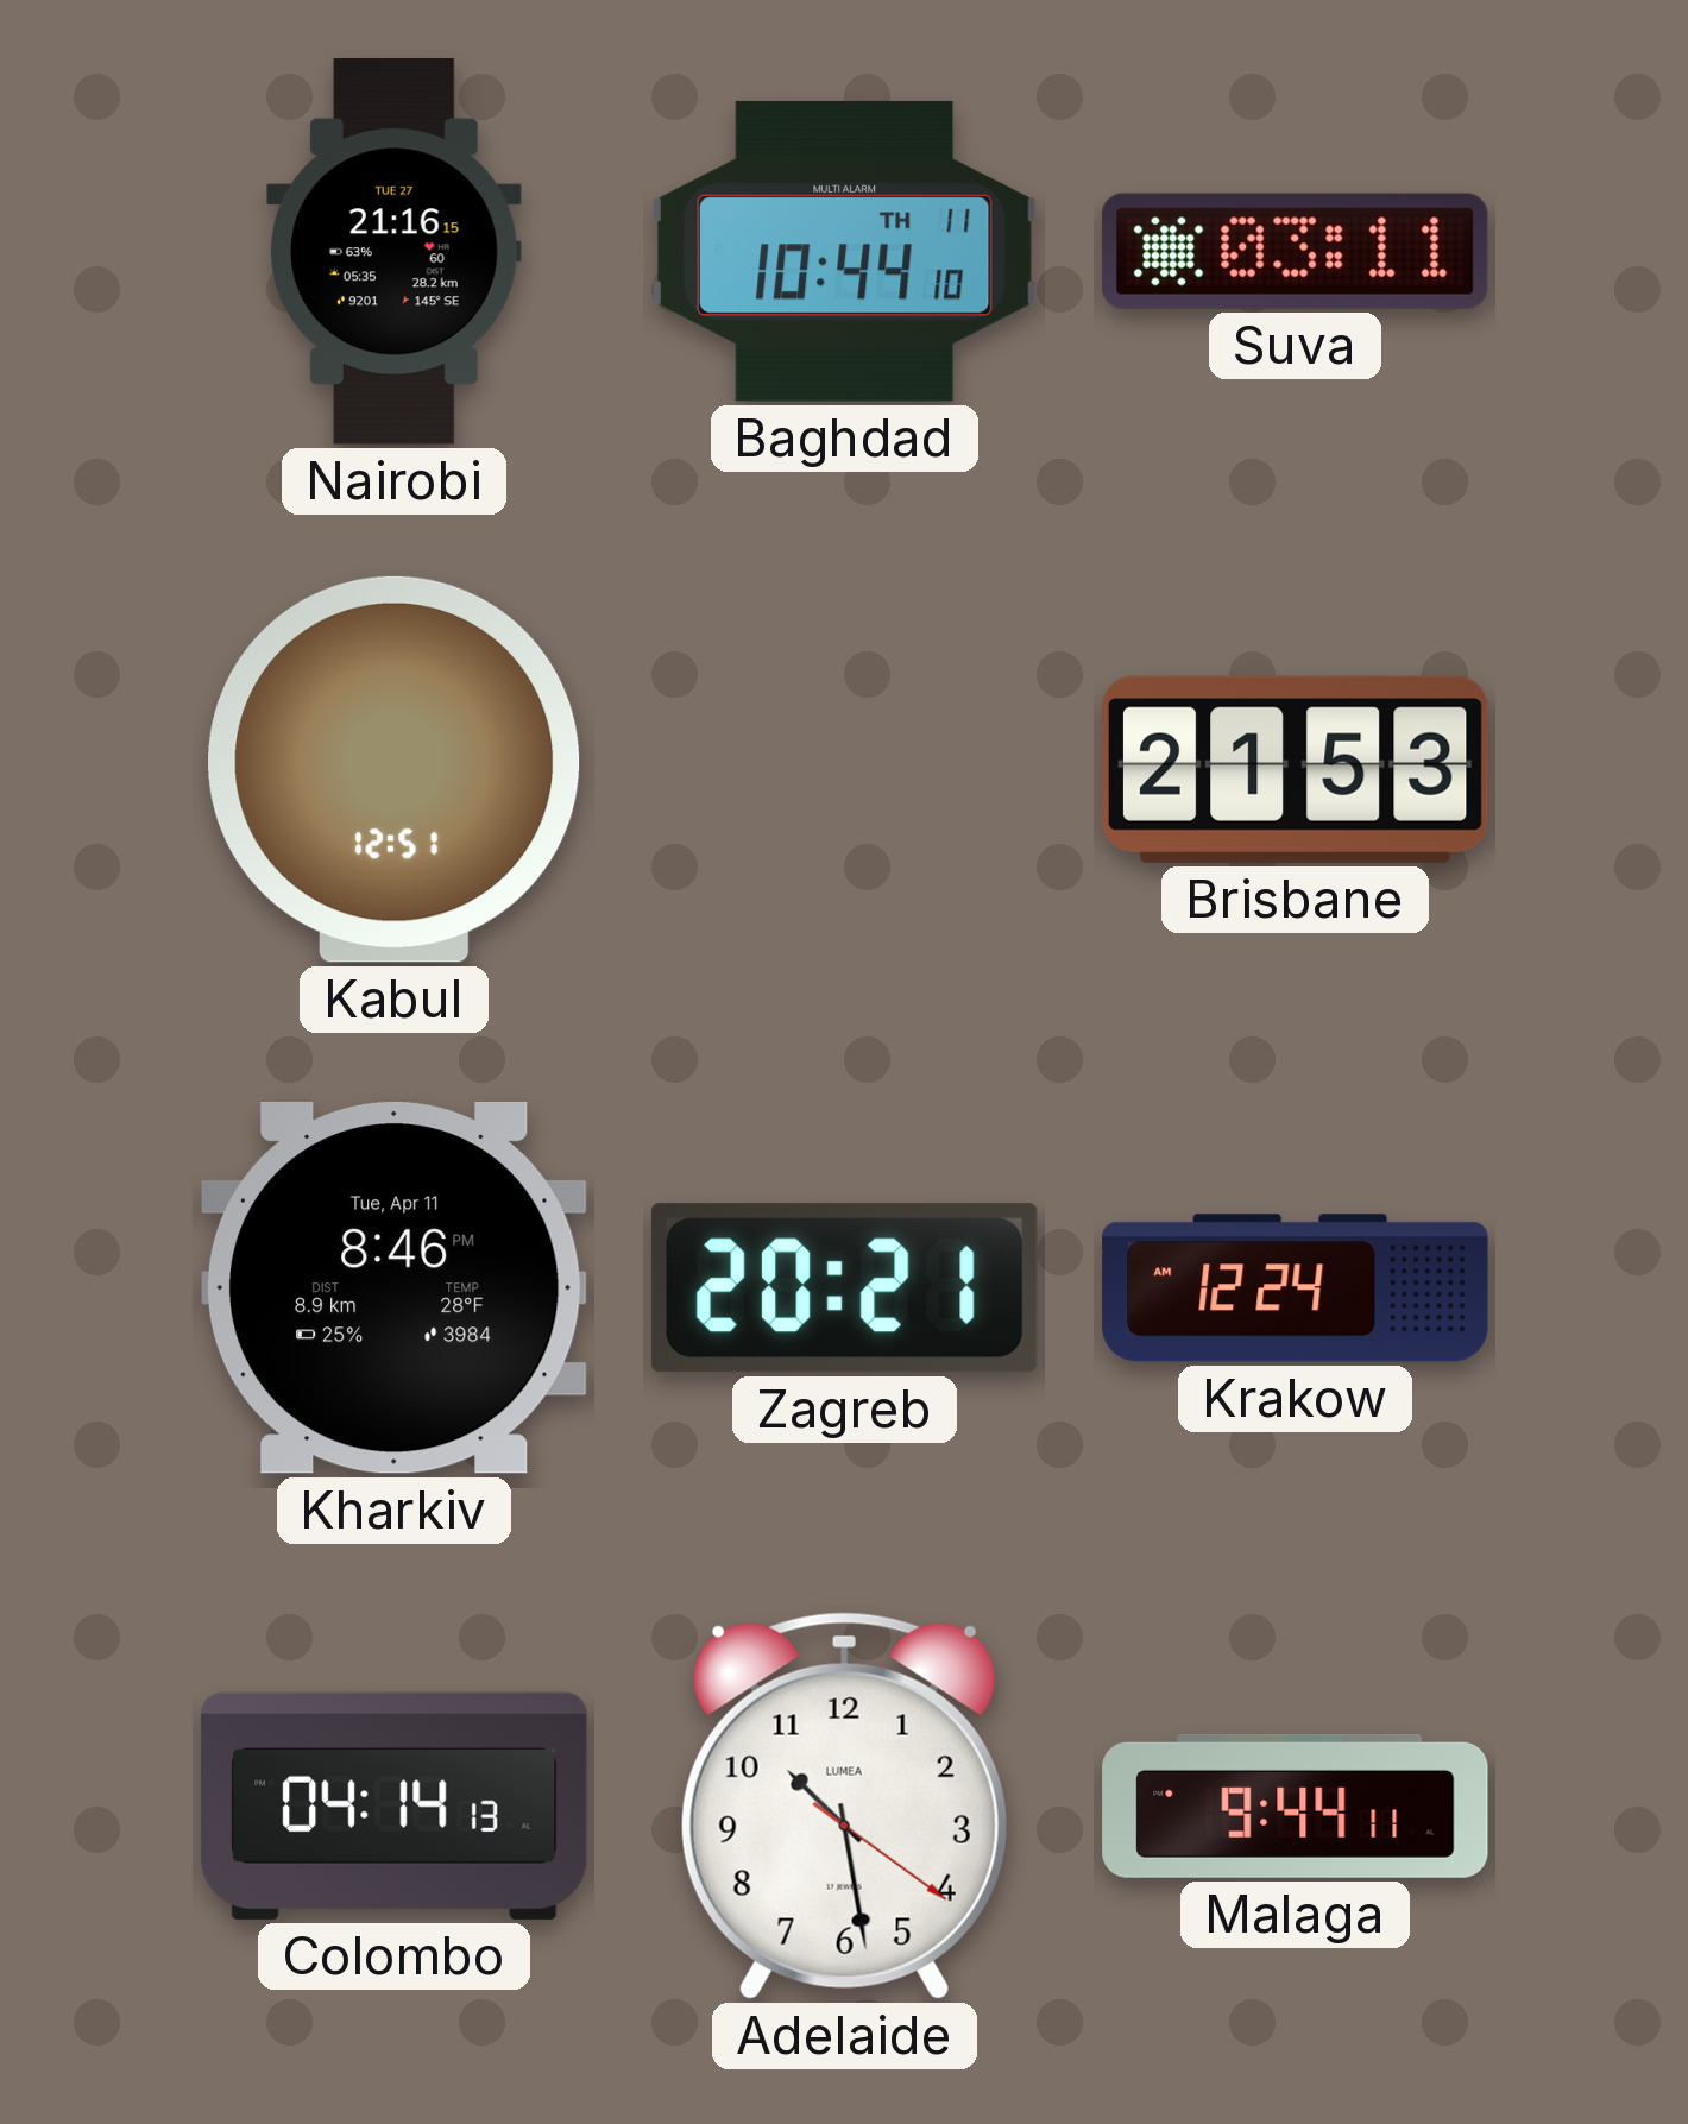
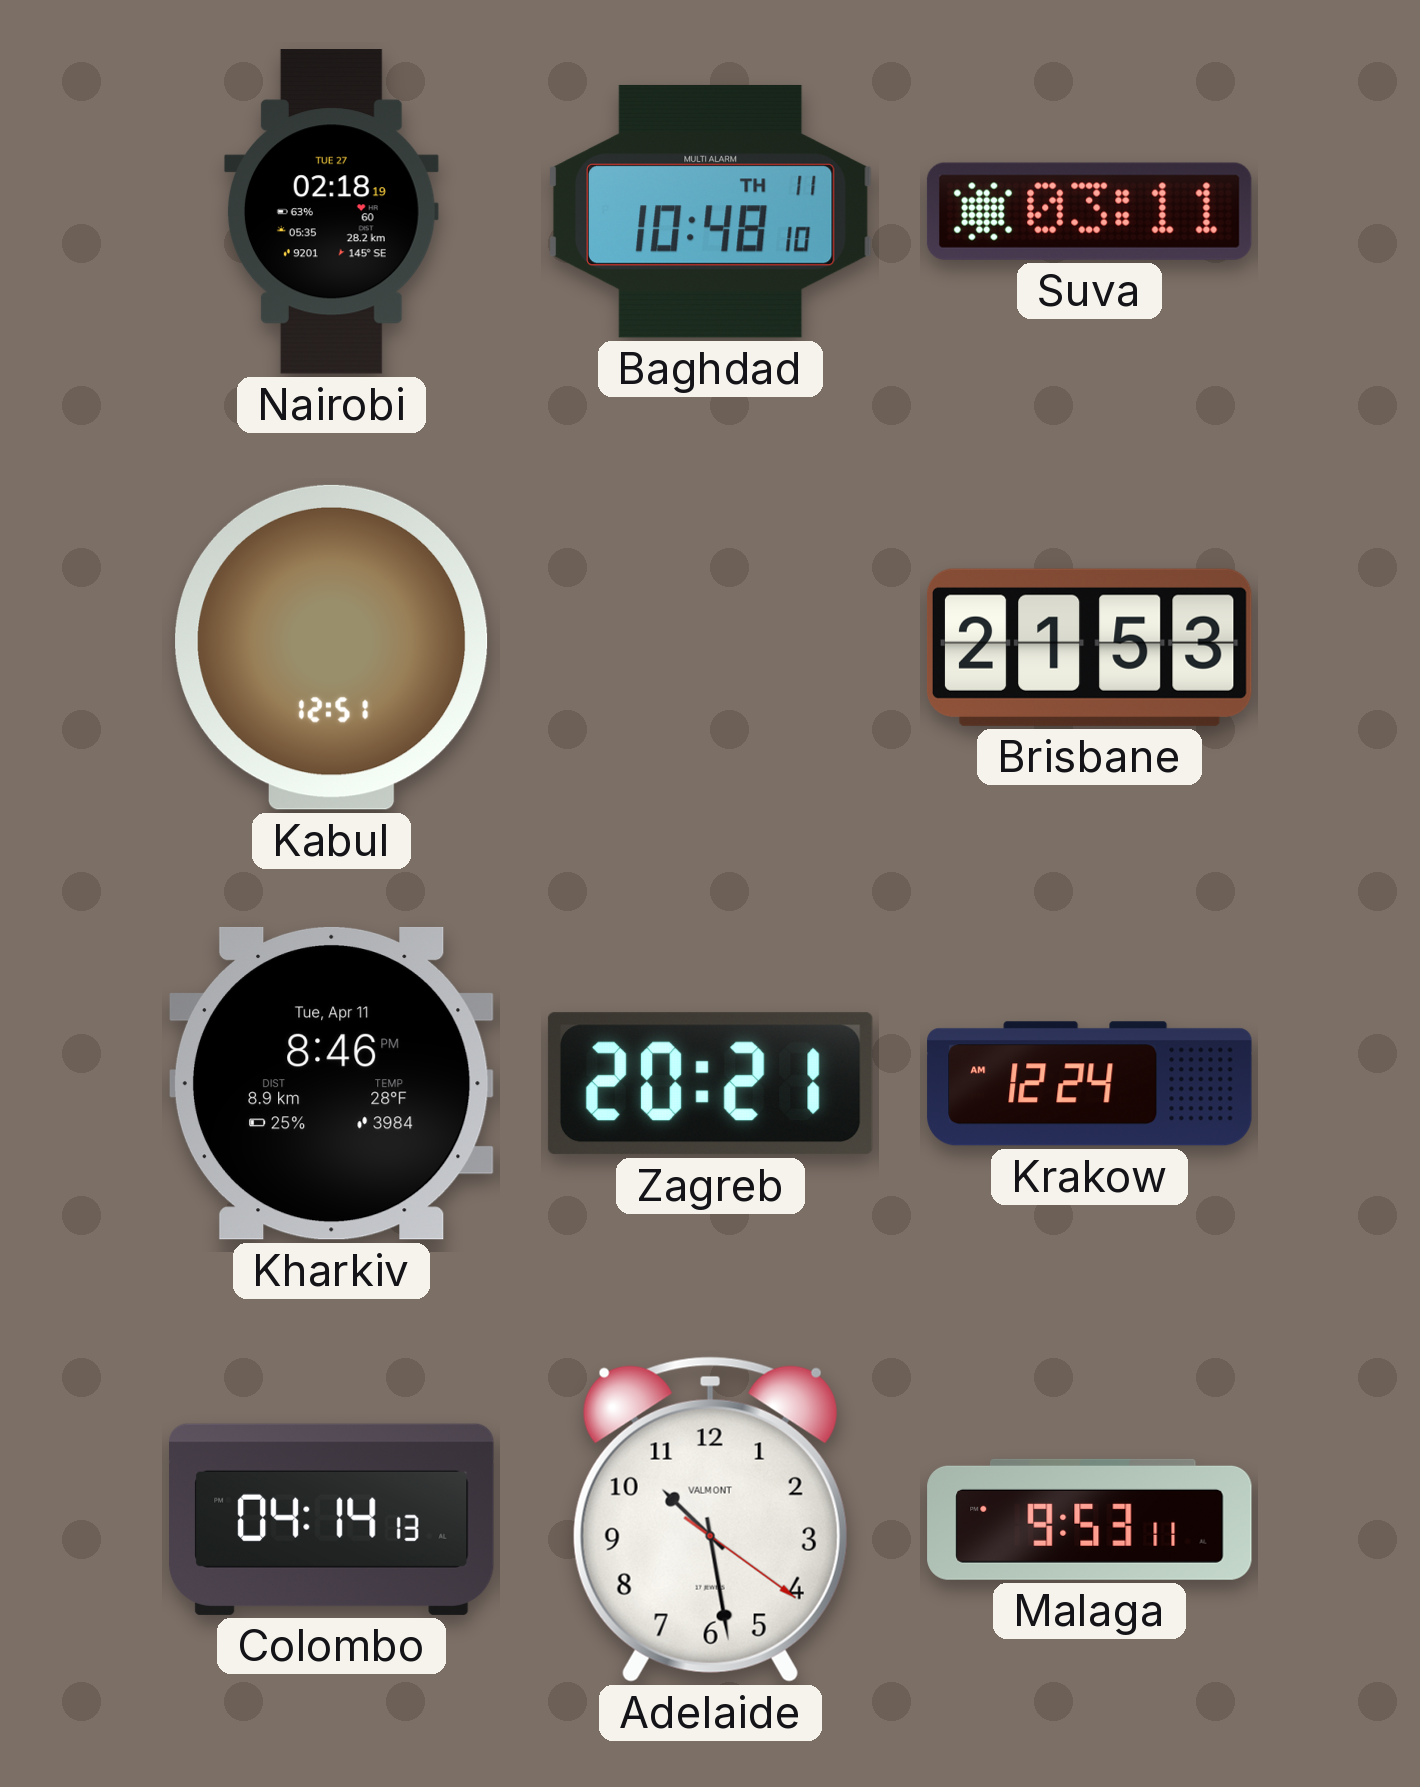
Nairobi: 21:16 -> 02:18 (331, 212)
Baghdad: 10:44 -> 10:48 (710, 211)
Adelaide brand: LUMEA -> VALMONT (710, 1519)
Malaga: 9:44 -> 9:53 (1090, 1519)
